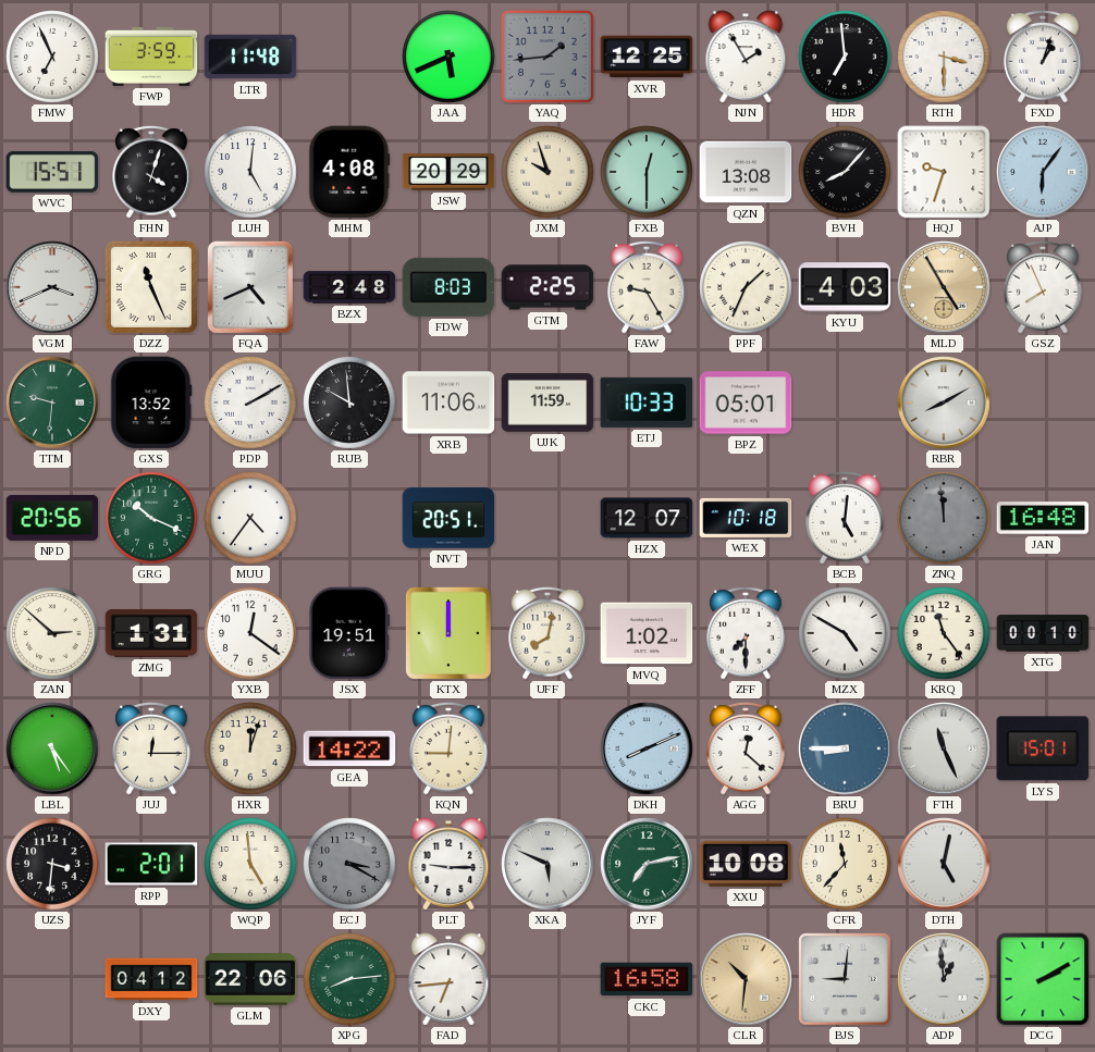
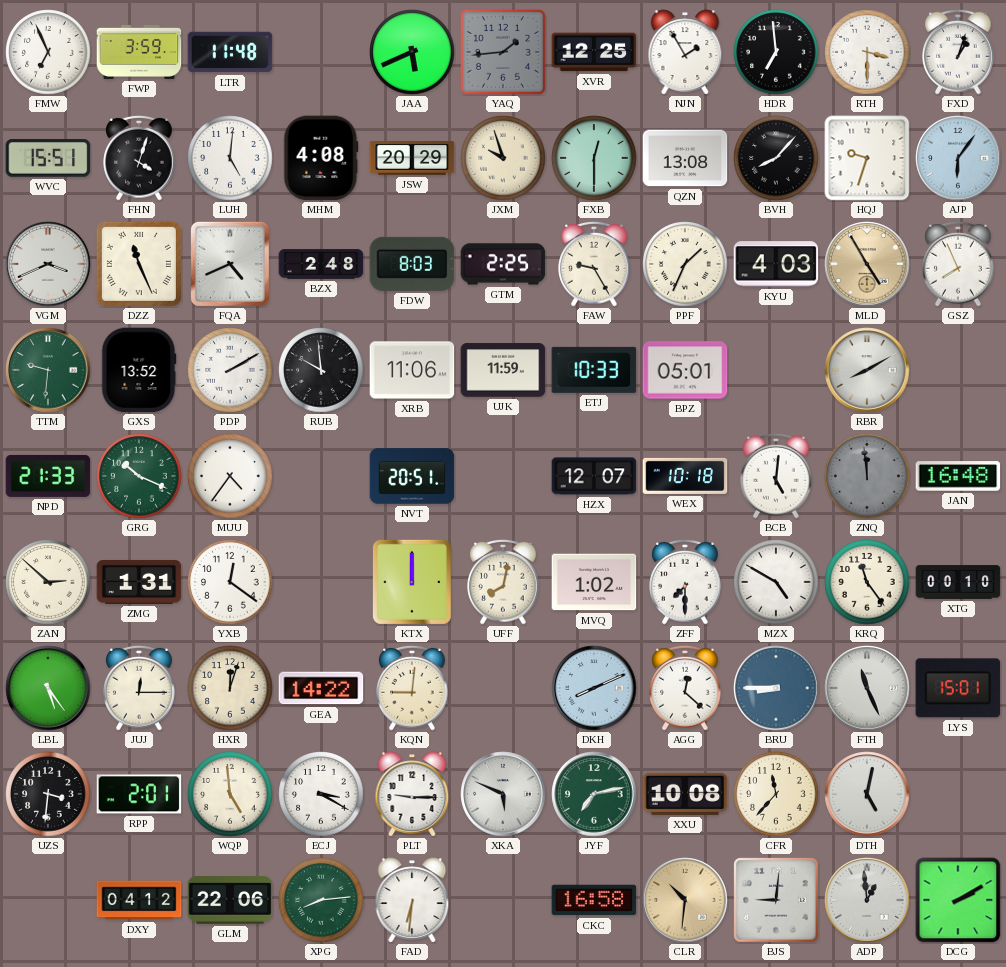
NPD: 20:56 -> 21:33 (48, 476)
JSX: 19:51 -> none (349, 633)
ECJ dial: grey -> white (321, 794)
FAD: 6:44 -> 6:31 (412, 900)
